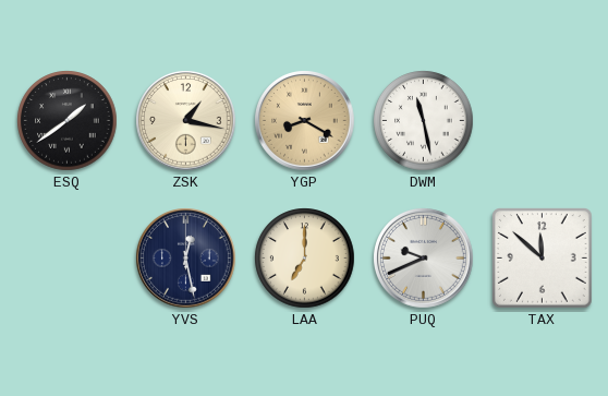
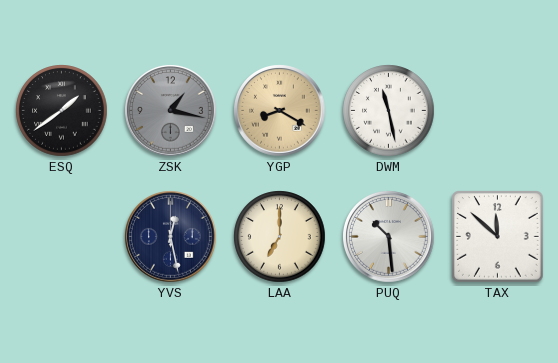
ZSK dial: cream -> grey (171, 111)
PUQ: 9:41 -> 10:29 (389, 237)
